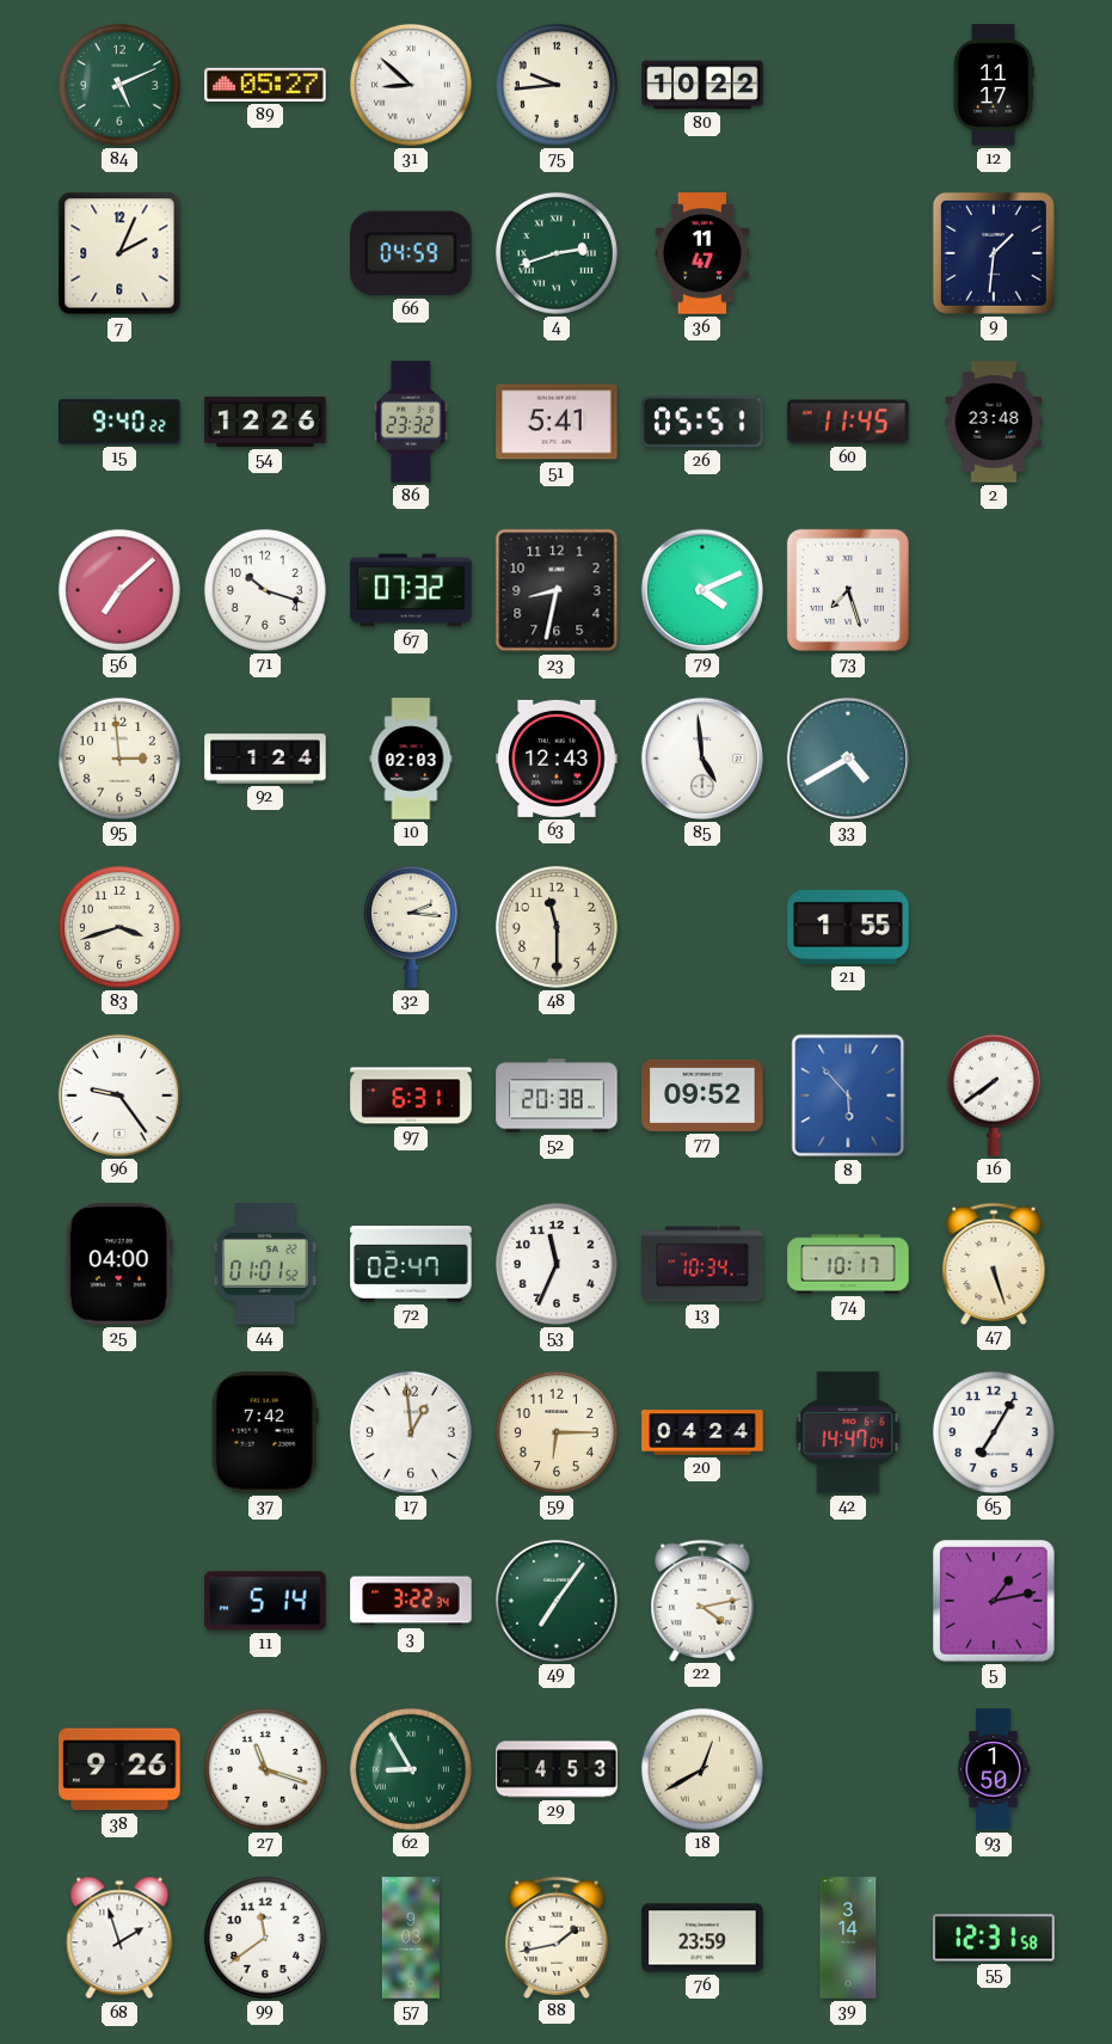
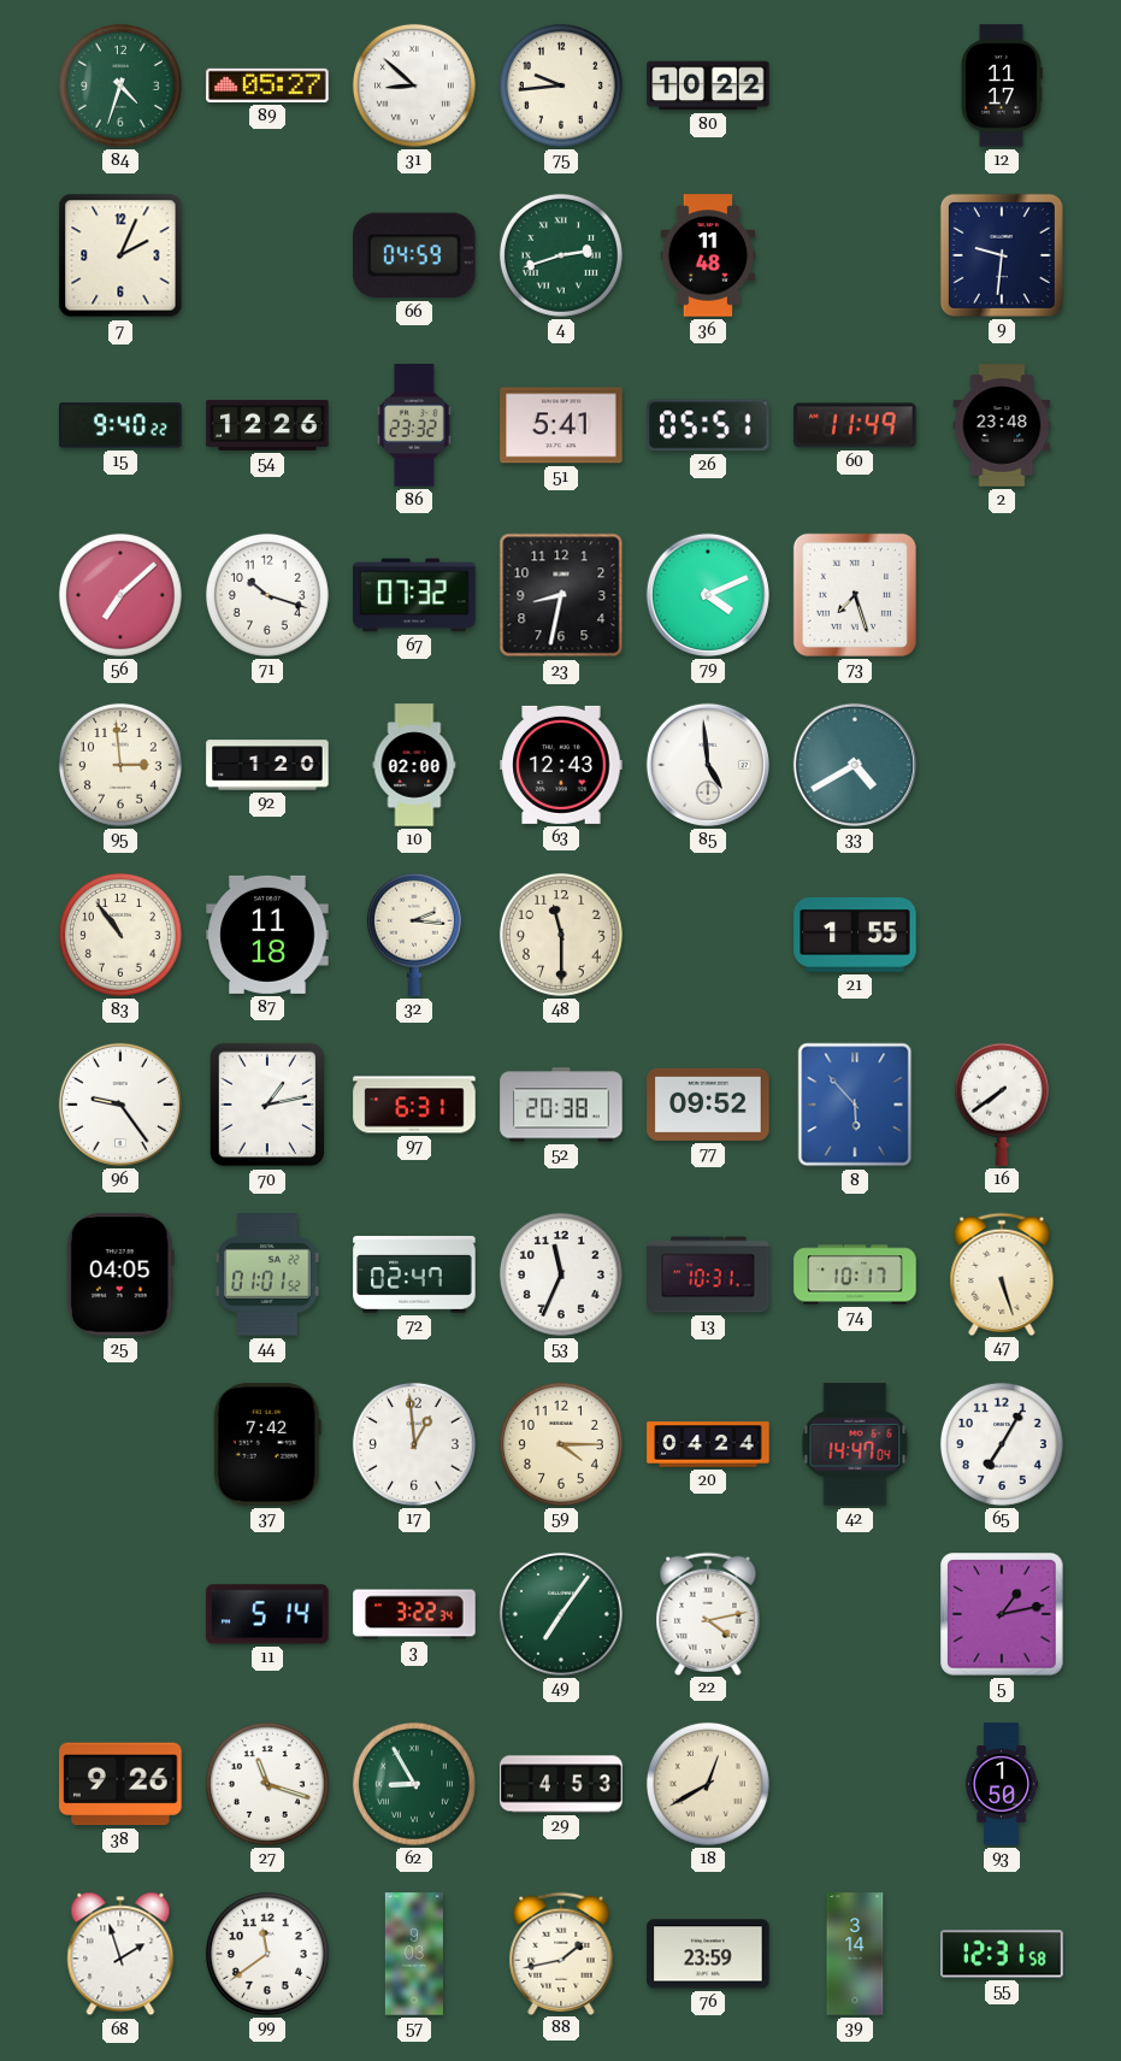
84: 5:11 -> 4:33 (120, 86)
36: 11:47 -> 11:48 (708, 255)
9: 1:31 -> 9:31 (1002, 255)
60: 11:45 -> 11:49 (855, 425)
92: 1:24 -> 1:20 (267, 765)
10: 02:03 -> 02:00 (414, 765)
83: 3:42 -> 10:54 (120, 935)
87: none -> 11:18 (267, 935)
70: none -> 1:13 (267, 1105)
25: 04:00 -> 04:05 (120, 1274)
13: 10:34 -> 10:31 (708, 1274)
59: 6:15 -> 4:15 (561, 1444)
